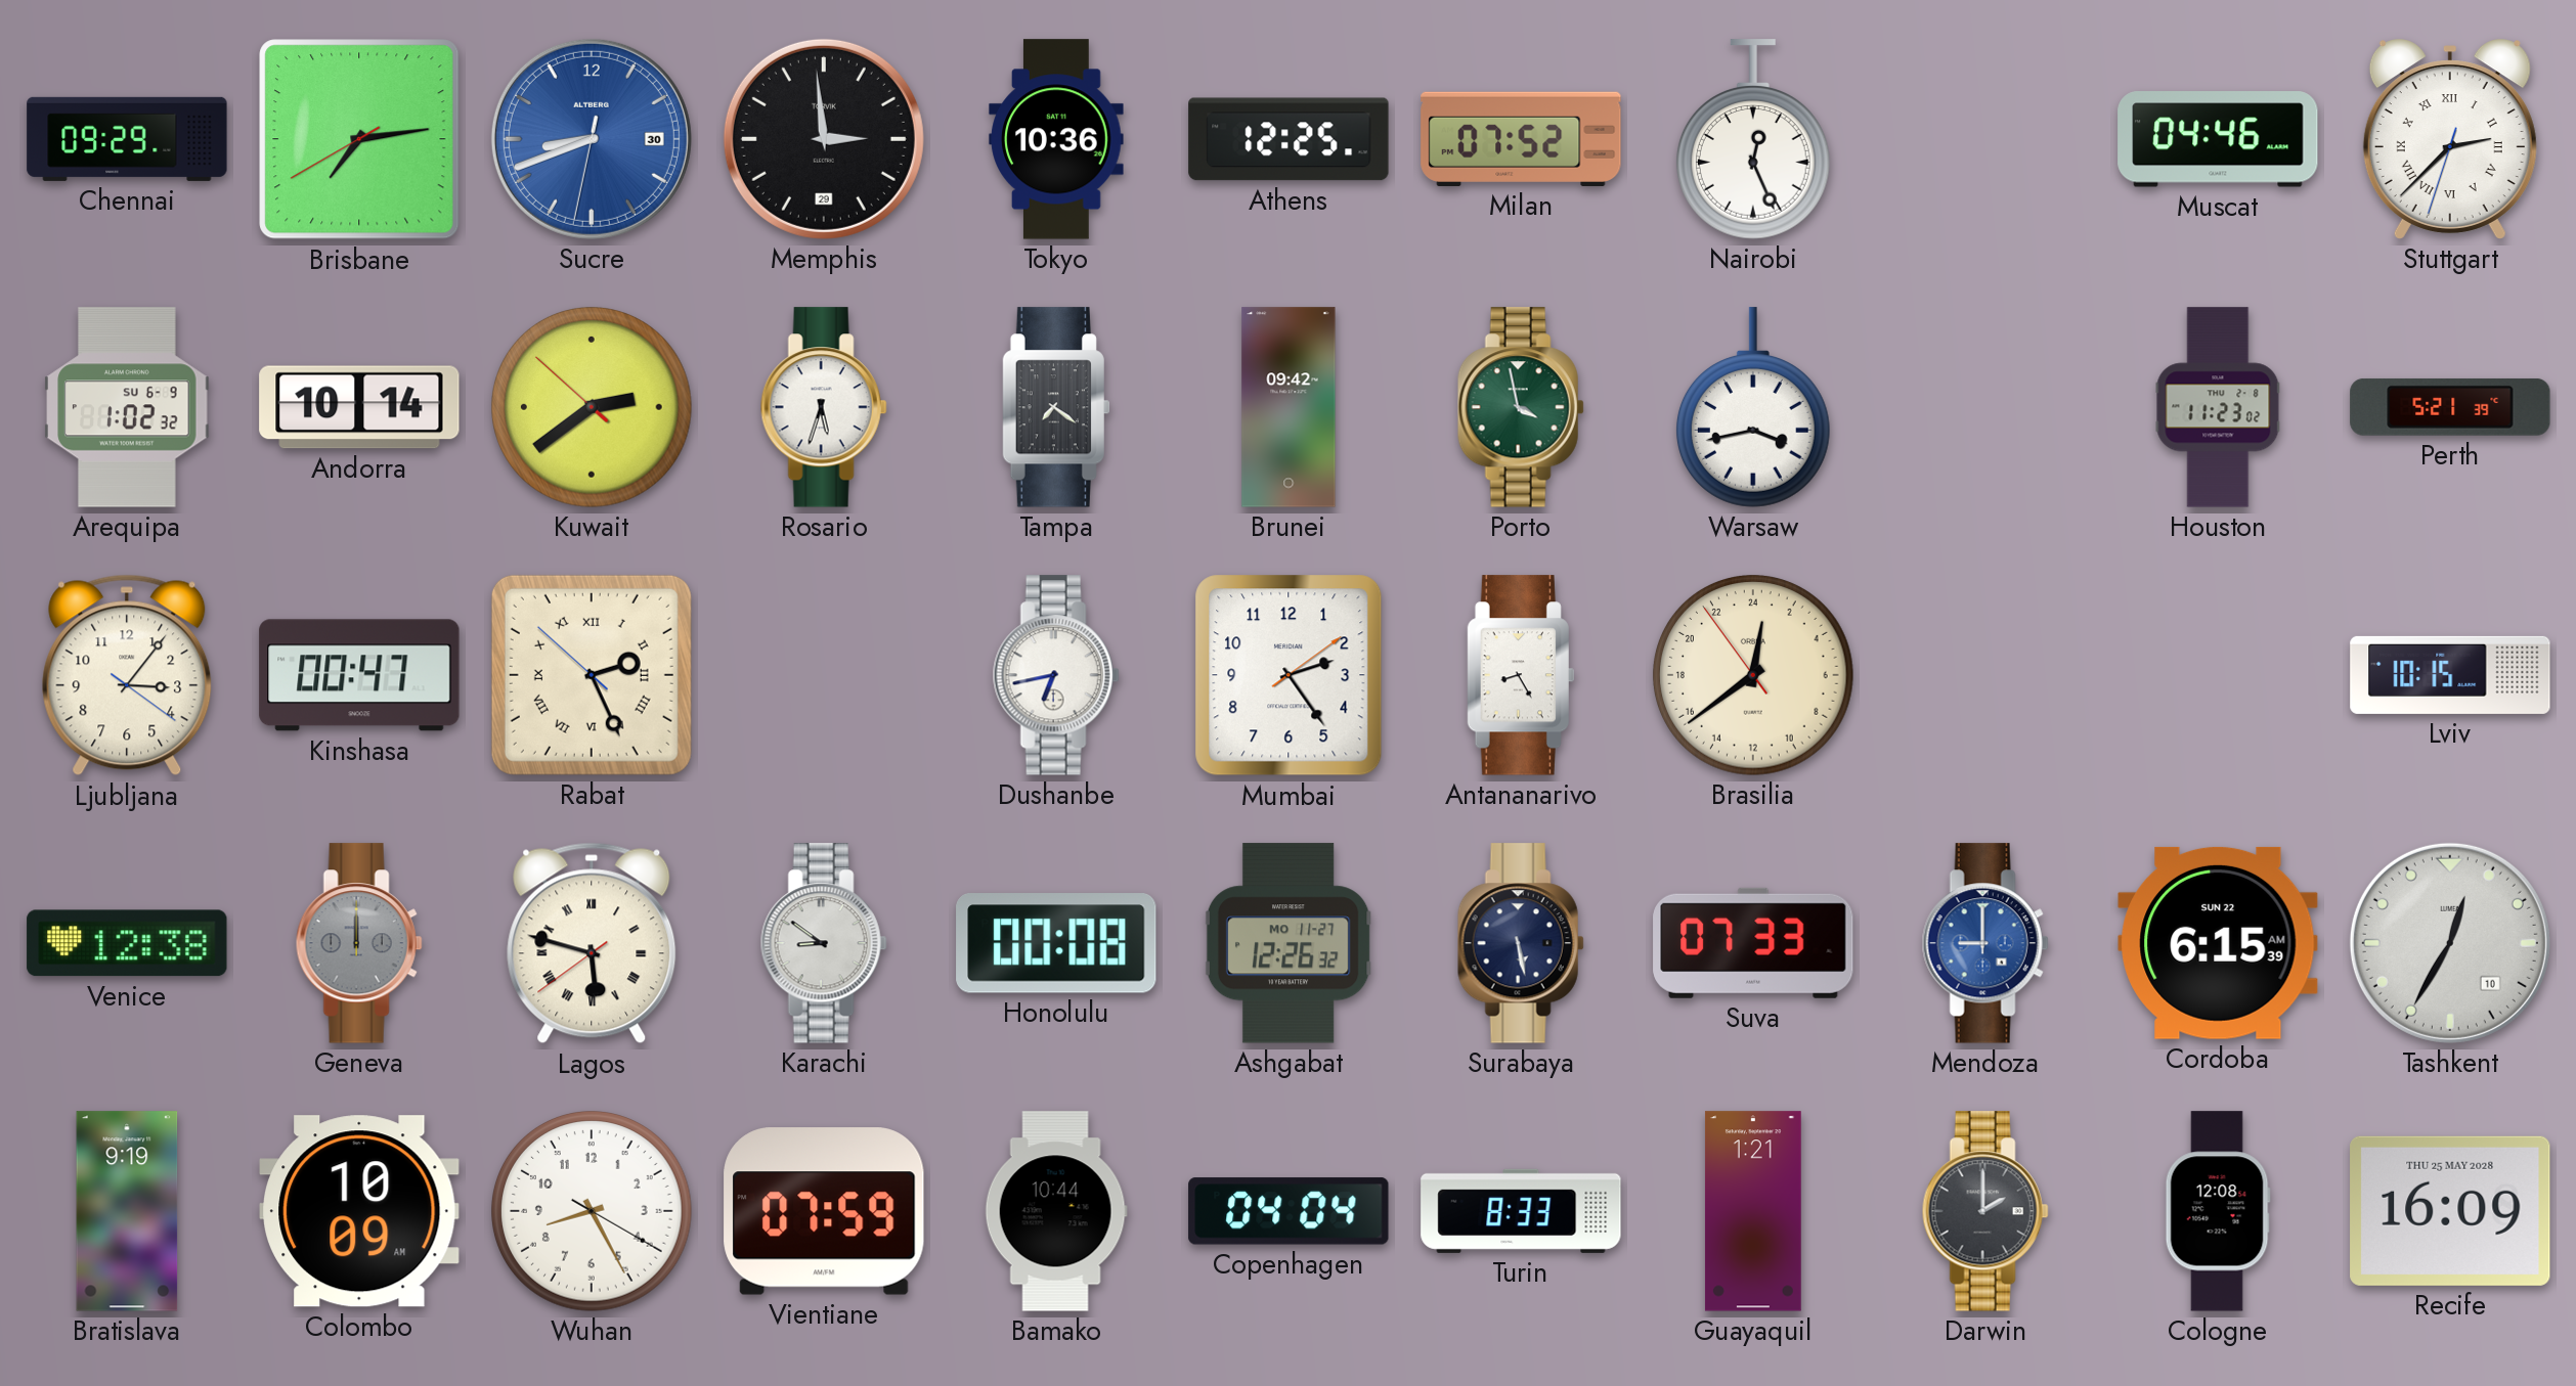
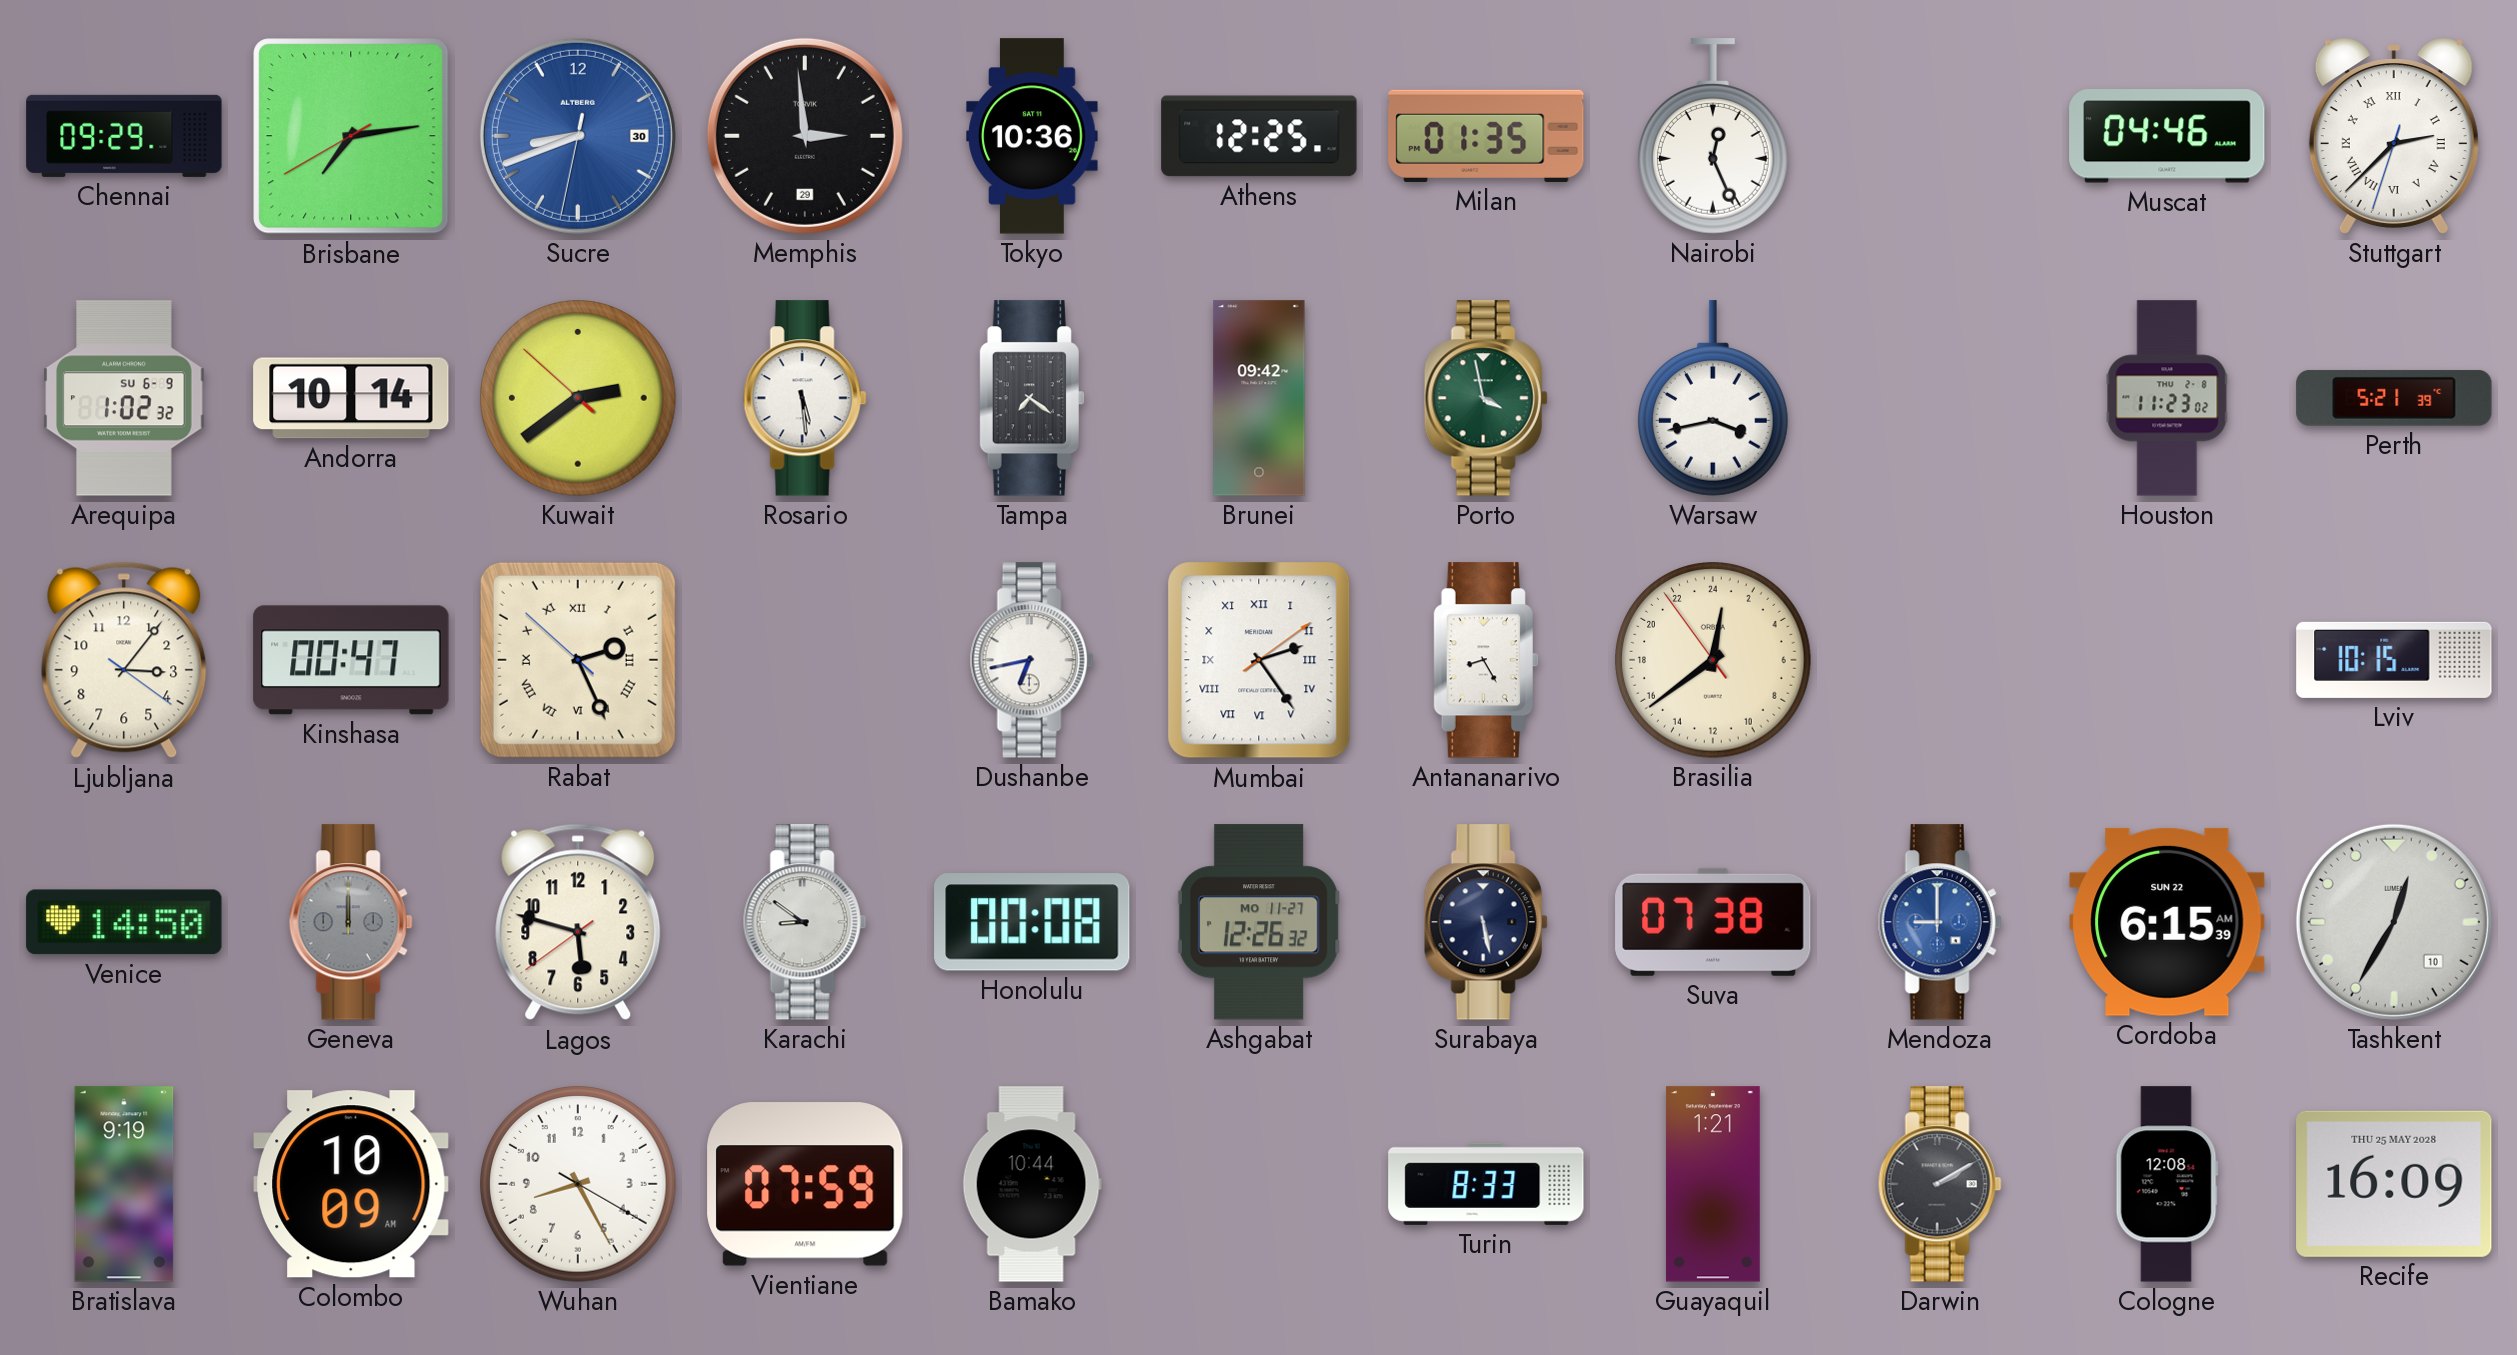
Milan: 07:52 -> 01:35 (1486, 136)
Rosario: 5:33 -> 5:29 (805, 398)
Mumbai numerals: Arabic -> Roman (1259, 660)
Venice: 12:38 -> 14:50 (124, 922)
Lagos numerals: Roman -> Arabic (578, 922)
Suva: 07:33 -> 07:38 (1713, 922)
Copenhagen: 04:04 -> none (1289, 1211)
Darwin: 2:00 -> 2:10 (1940, 1184)
